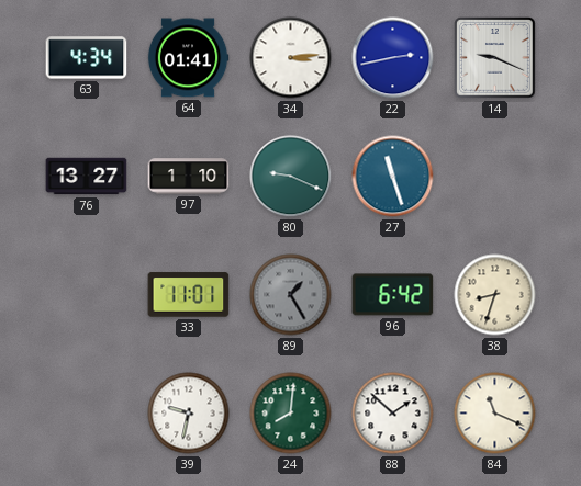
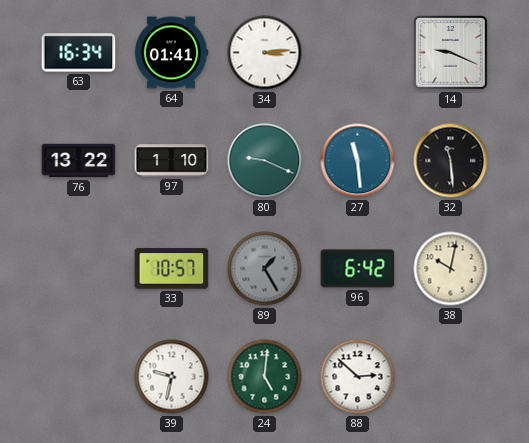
63: 4:34 -> 16:34 (79, 53)
22: 2:43 -> none (393, 58)
76: 13:27 -> 13:22 (79, 161)
27: 11:27 -> 11:29 (358, 161)
32: none -> 11:29 (451, 161)
33: 11:01 -> 10:57 (172, 269)
38: 8:33 -> 10:02 (451, 269)
24: 8:01 -> 5:01 (265, 377)
88: 1:52 -> 2:52 (358, 377)
84: 11:19 -> none (495, 414)
